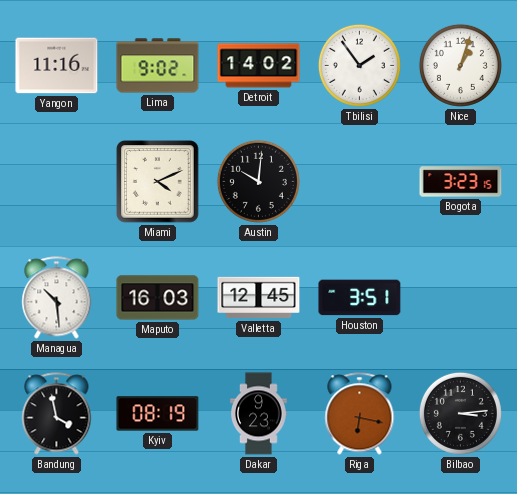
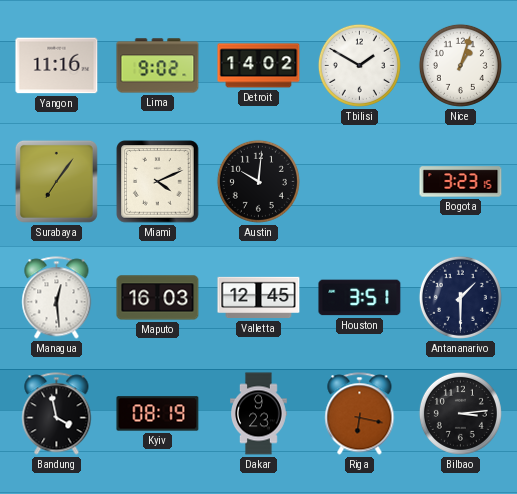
Tbilisi: 1:54 -> 1:50 (359, 65)
Surabaya: none -> 7:06 (56, 181)
Managua: 10:29 -> 12:29 (57, 298)
Antananarivo: none -> 1:30 (460, 297)
